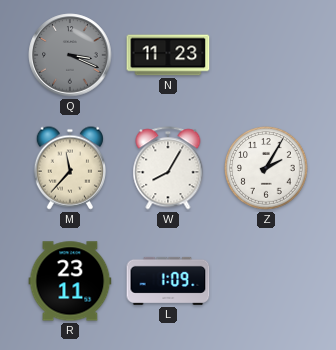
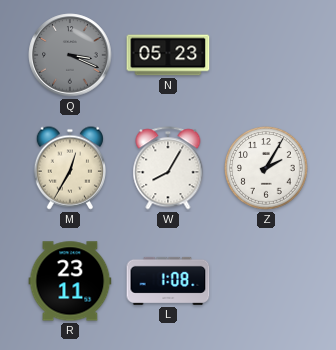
N: 11:23 -> 05:23 (168, 55)
M: 11:37 -> 12:35 (70, 168)
L: 1:09 -> 1:08 (168, 281)
